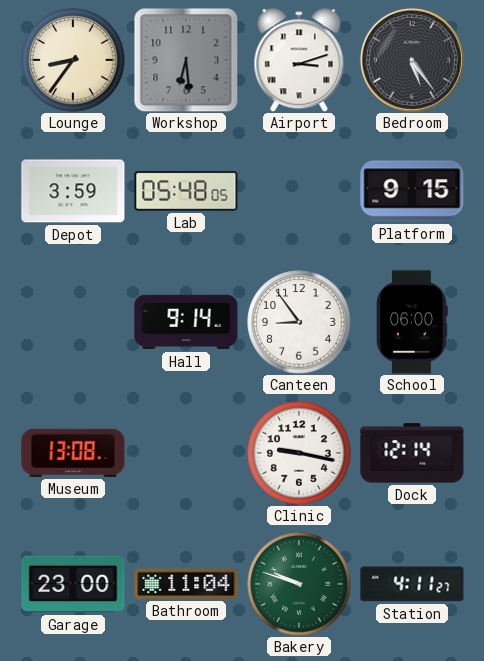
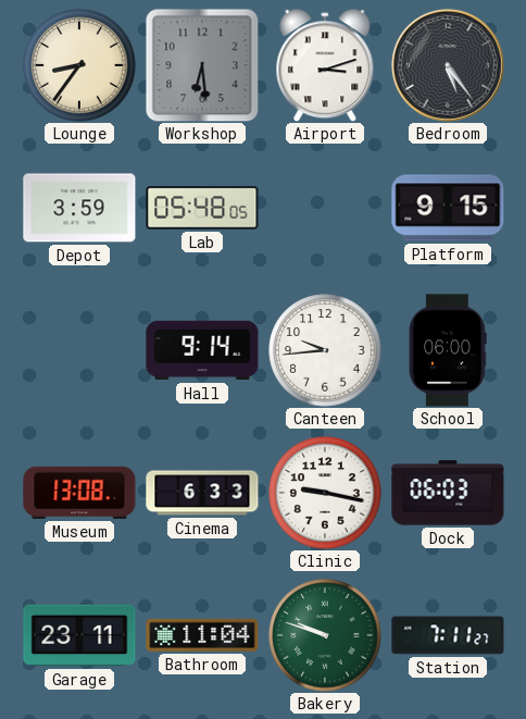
Canteen: 8:54 -> 9:44 (325, 350)
Cinema: none -> 6:33 (202, 493)
Dock: 12:14 -> 06:03 (448, 493)
Garage: 23:00 -> 23:11 (79, 635)
Station: 4:11 -> 7:11 (448, 635)
